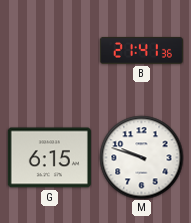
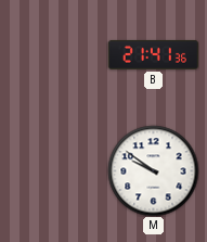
G: 6:15 -> none (49, 158)
M: 9:48 -> 9:51 (153, 170)
